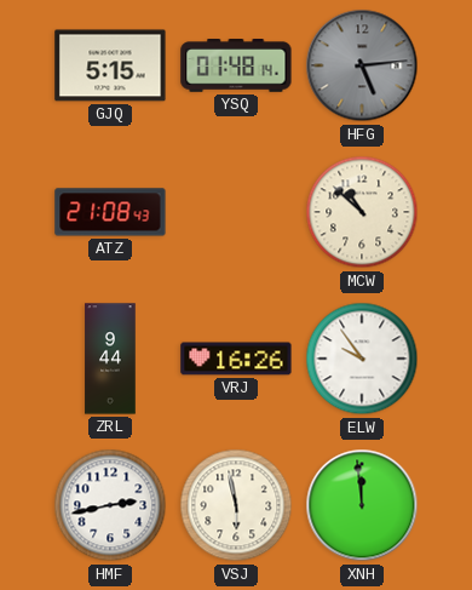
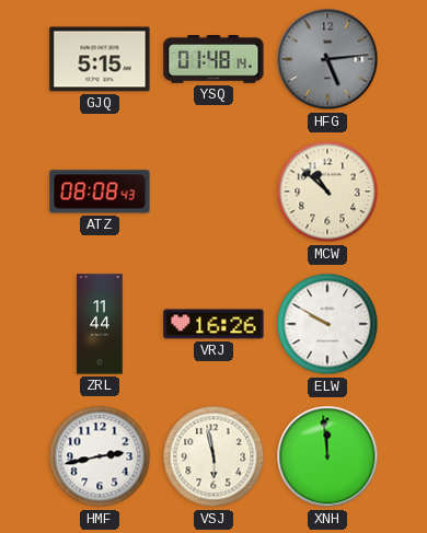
ATZ: 21:08 -> 08:08 (100, 192)
ZRL: 9:44 -> 11:44 (100, 324)
ELW: 9:54 -> 9:50 (327, 324)
